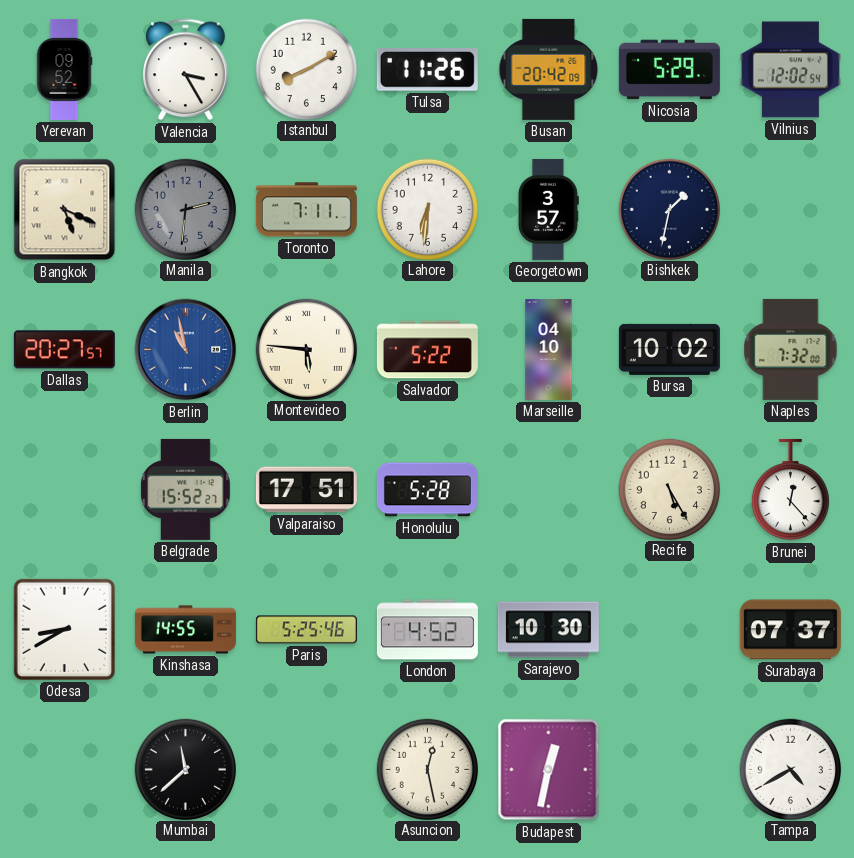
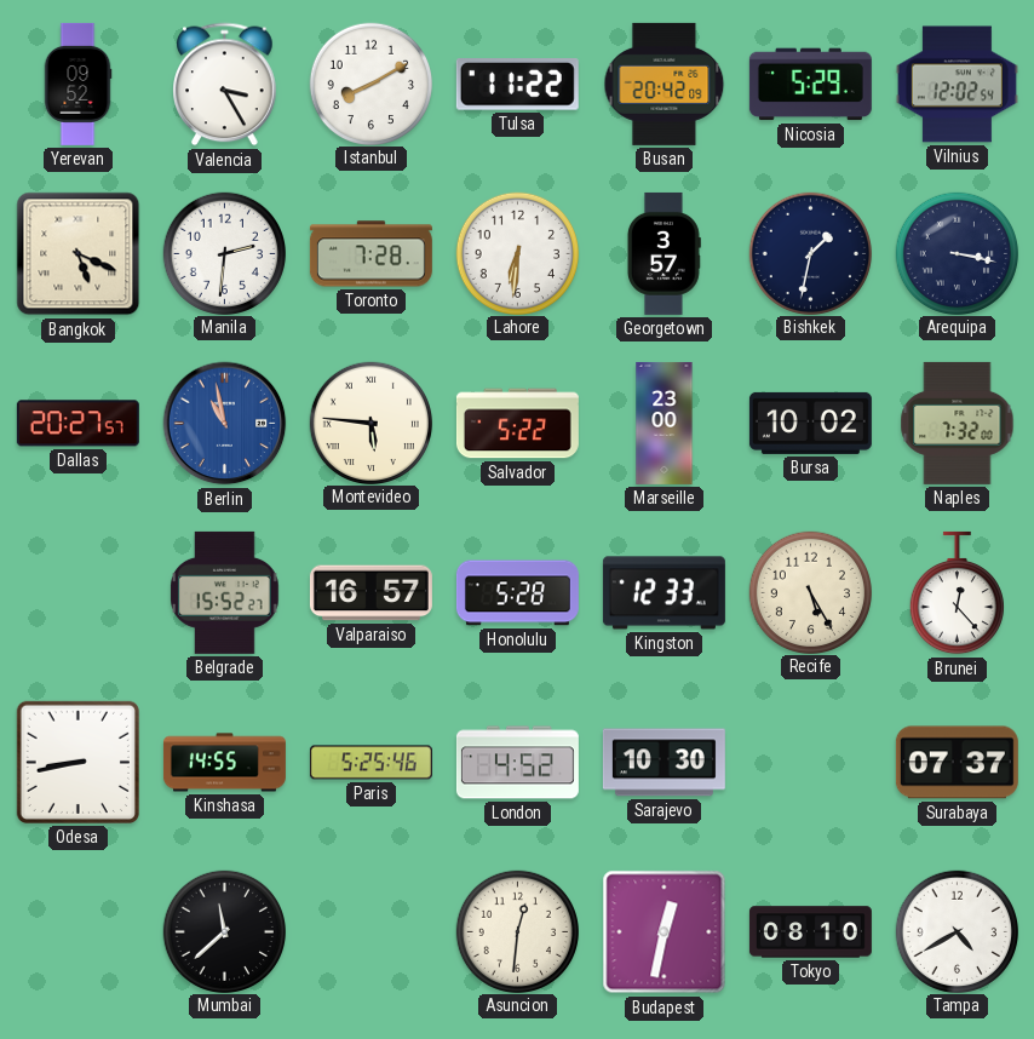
Tulsa: 11:26 -> 11:22 (517, 85)
Manila dial: grey -> white (224, 253)
Toronto: 7:11 -> 7:28 (370, 254)
Arequipa: none -> 3:17 (957, 253)
Marseille: 04:10 -> 23:00 (665, 423)
Valparaiso: 17:51 -> 16:57 (370, 593)
Kingston: none -> 12:33 (664, 593)
Odesa: 8:40 -> 8:43 (77, 762)
Asuncion: 12:28 -> 12:31 (517, 931)
Tokyo: none -> 08:10 (810, 932)
